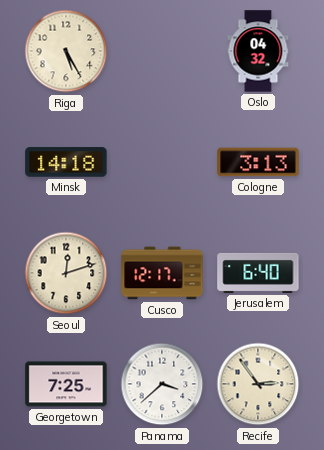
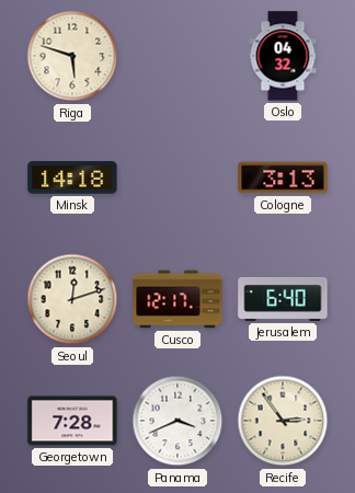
Riga: 5:25 -> 5:48 (72, 56)
Georgetown: 7:25 -> 7:28 (72, 421)
Panama: 3:38 -> 3:41 (177, 421)
